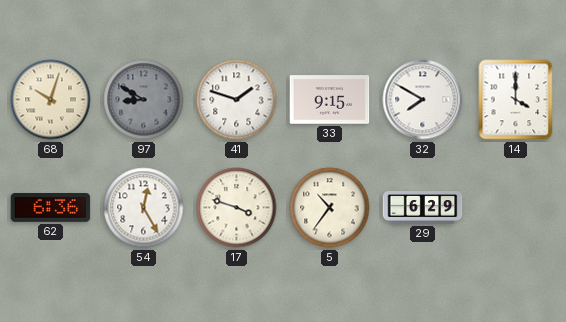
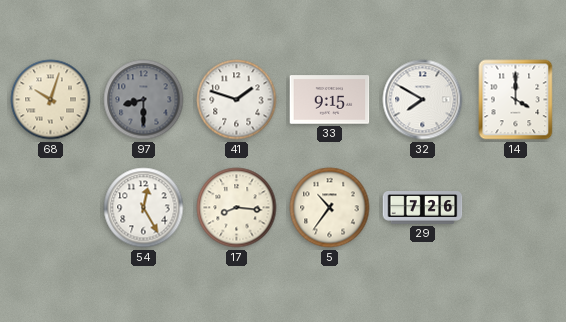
97: 8:50 -> 8:30 (144, 100)
62: 6:36 -> none (51, 208)
17: 3:48 -> 8:16 (237, 208)
29: 6:29 -> 7:26 (423, 208)
